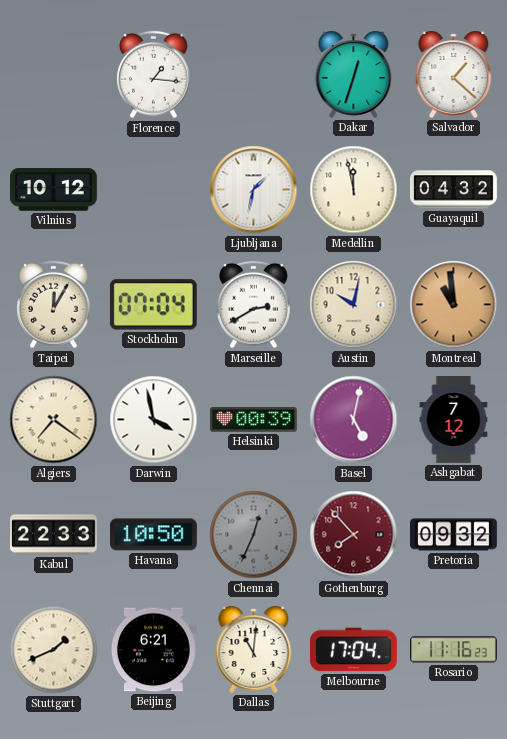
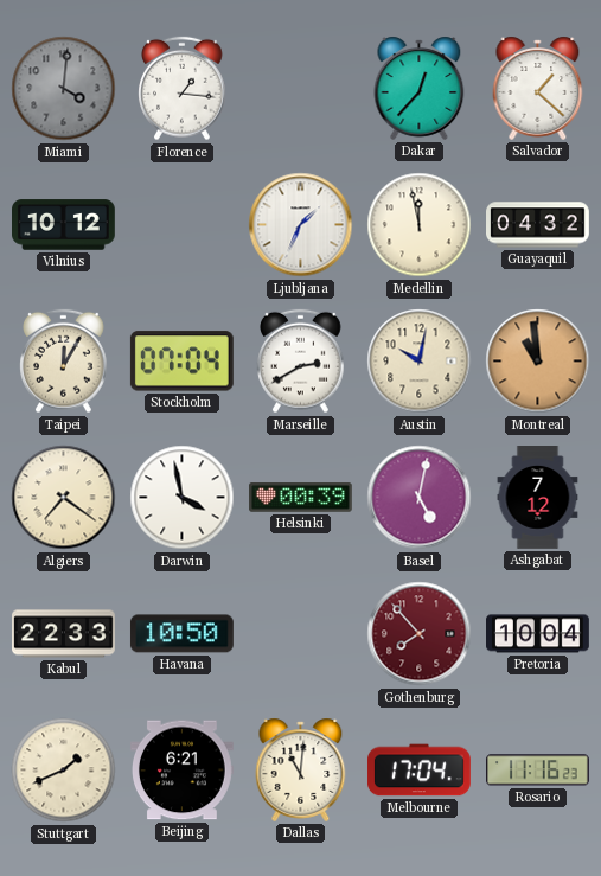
Miami: none -> 4:01 (64, 89)
Dakar: 12:33 -> 12:37 (420, 88)
Ljubljana: 1:32 -> 1:34 (301, 225)
Chennai: 12:34 -> none (254, 535)
Pretoria: 09:32 -> 10:04 (538, 634)
